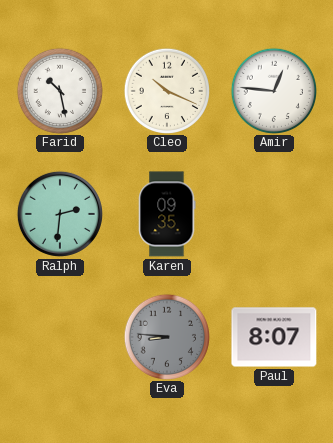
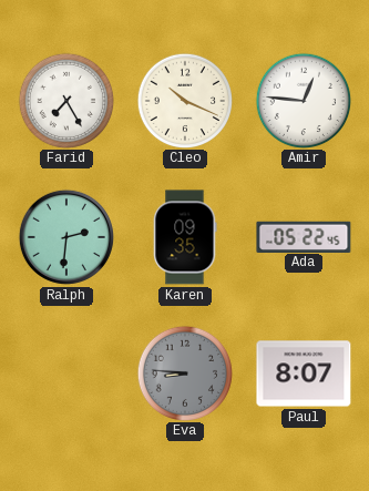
Farid: 10:28 -> 7:25 (65, 100)
Ada: none -> 05:22 (304, 236)
